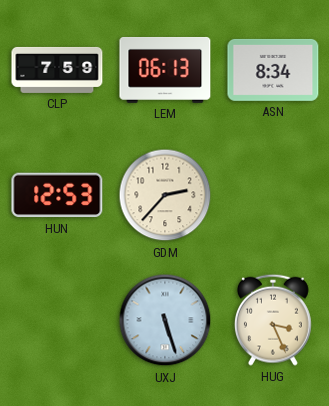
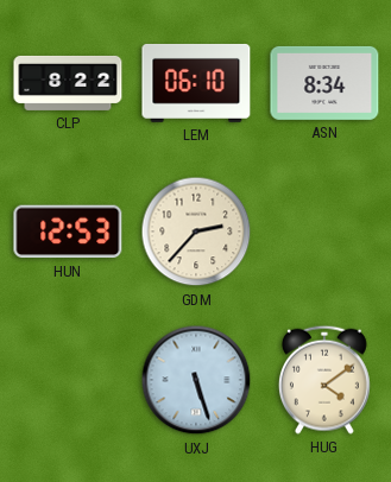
CLP: 7:59 -> 8:22 (68, 83)
LEM: 06:13 -> 06:10 (196, 83)
HUG: 3:26 -> 4:09 (324, 380)
